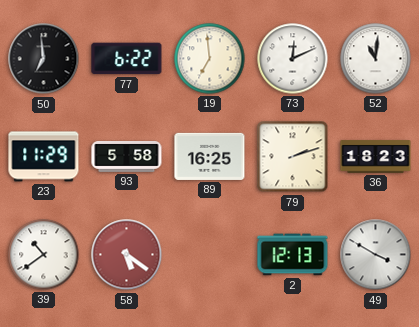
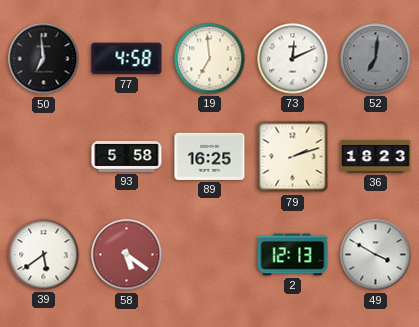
77: 6:22 -> 4:58 (127, 59)
52: 11:01 -> 7:01 (376, 59)
52 dial: white -> grey (376, 59)
23: 11:29 -> none (44, 157)
39: 10:39 -> 5:39 (44, 255)
